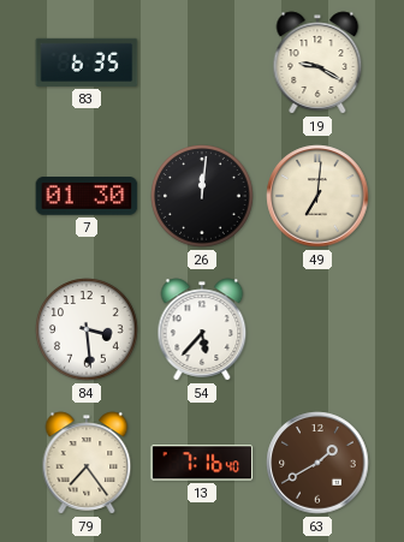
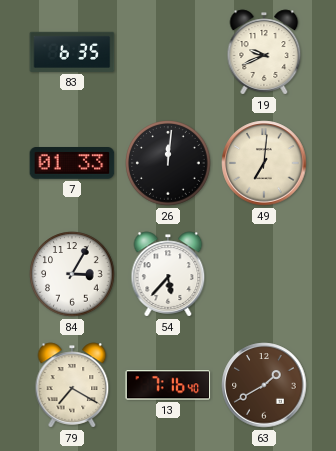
19: 9:20 -> 9:41 (264, 52)
7: 01:30 -> 01:33 (72, 164)
84: 3:29 -> 3:05 (72, 274)
79: 7:24 -> 7:20 (72, 385)
